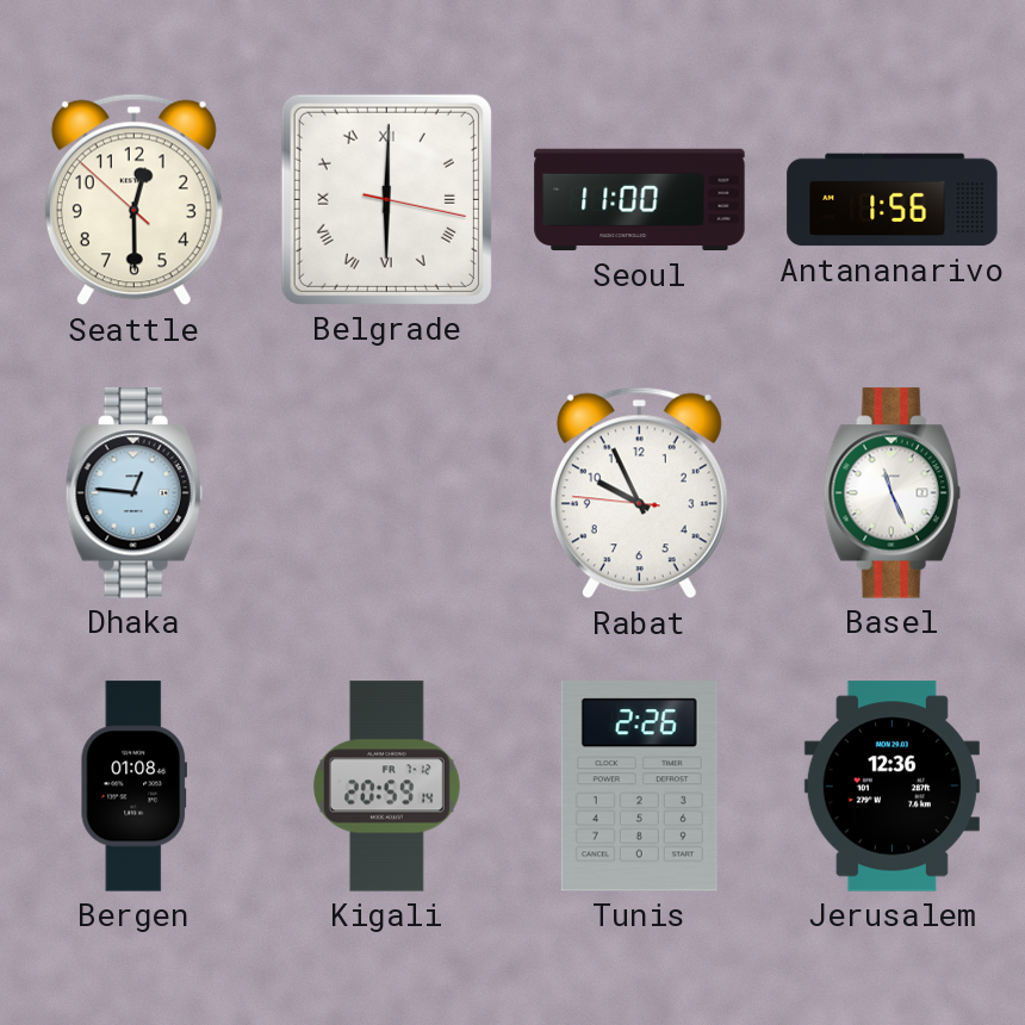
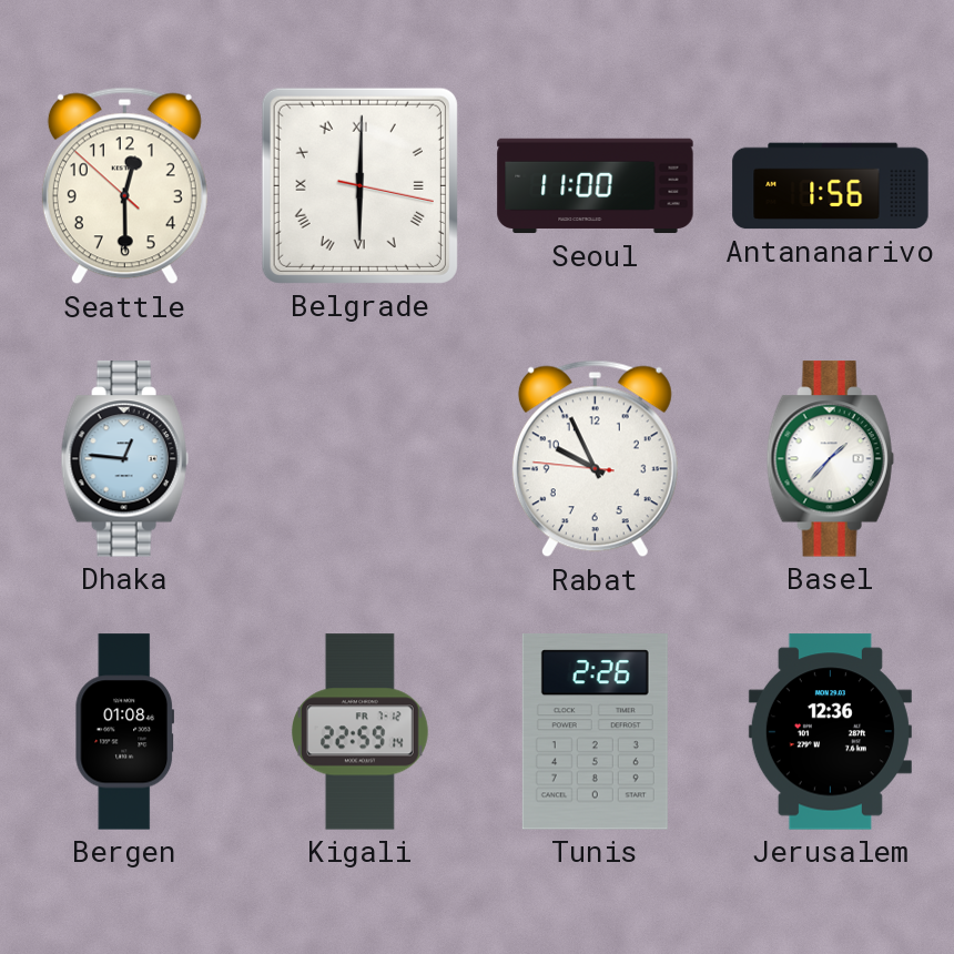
Basel: 11:26 -> 1:37 (830, 459)
Kigali: 20:59 -> 22:59 (359, 732)
